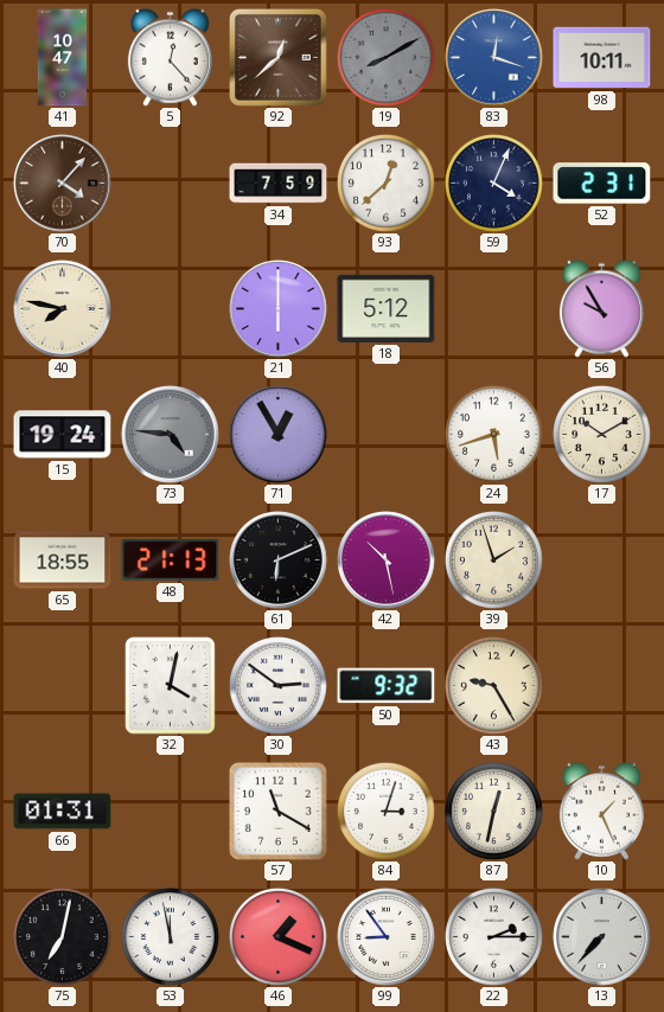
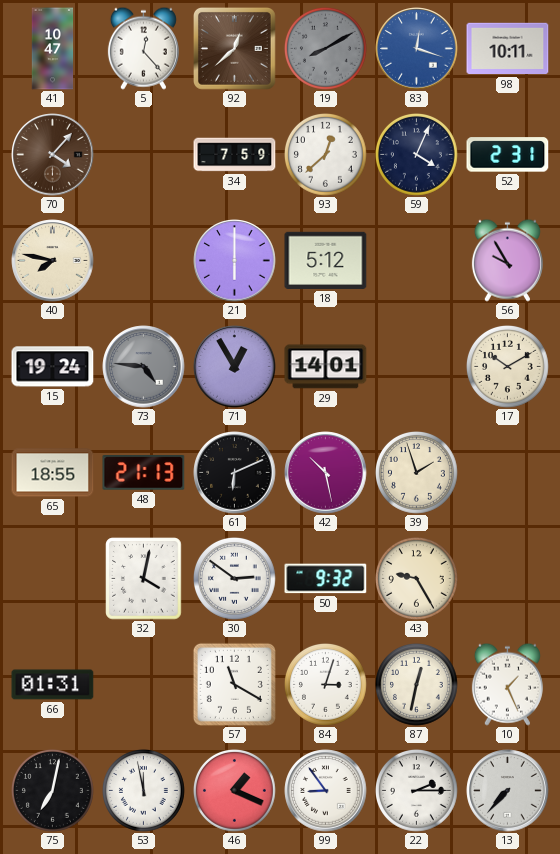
29: none -> 14:01 (326, 367)
24: 5:42 -> none (494, 435)
